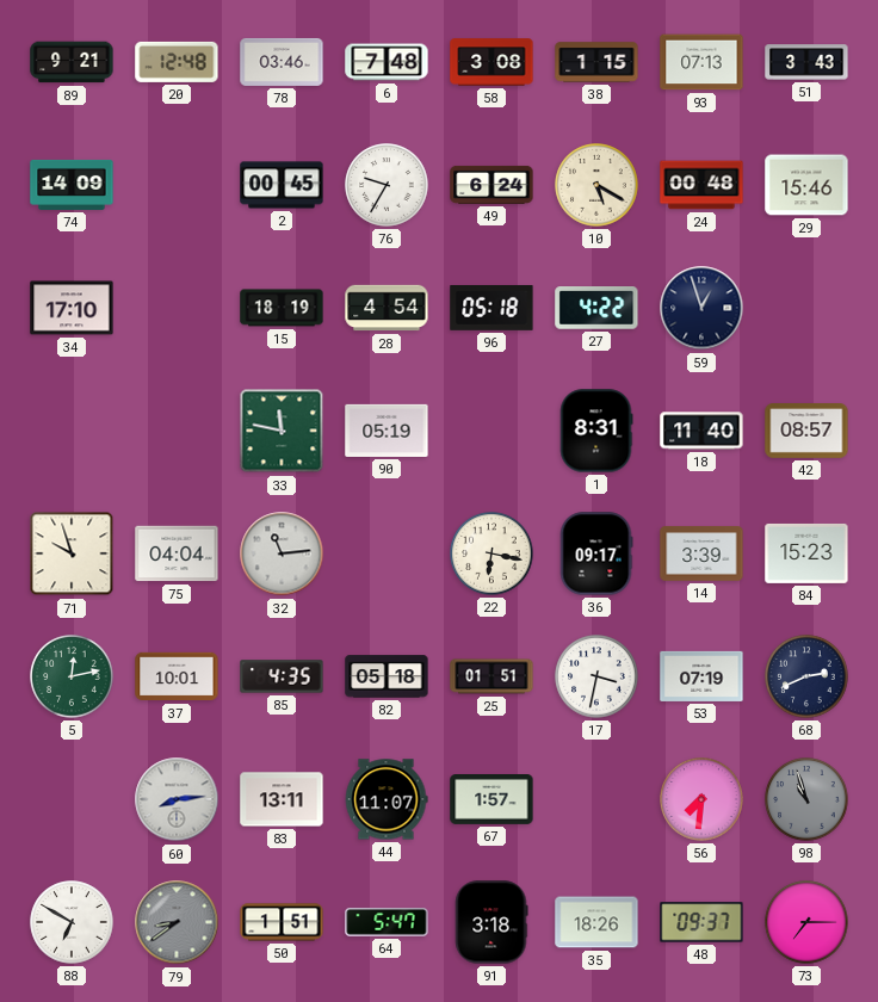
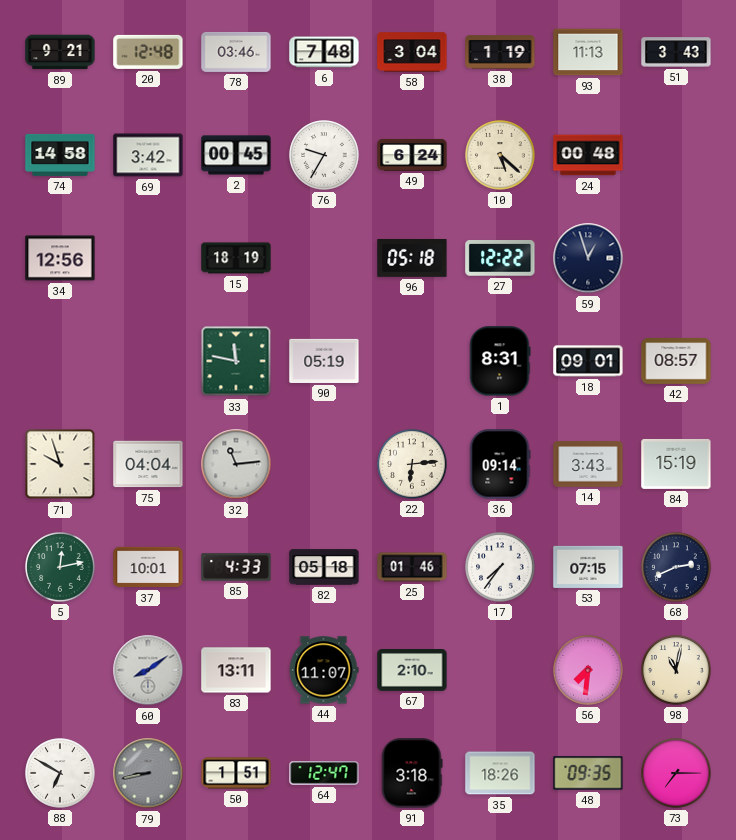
58: 3:08 -> 3:04 (412, 52)
38: 1:15 -> 1:19 (500, 52)
93: 07:13 -> 11:13 (588, 52)
74: 14:09 -> 14:58 (60, 155)
69: none -> 3:42 (148, 155)
10: 5:20 -> 5:22 (500, 155)
29: 15:46 -> none (806, 185)
34: 17:10 -> 12:56 (60, 258)
28: 4:54 -> none (387, 308)
27: 4:22 -> 12:22 (500, 259)
18: 11:40 -> 09:01 (588, 361)
22: 6:17 -> 6:14 (412, 464)
36: 09:17 -> 09:14 (500, 464)
14: 3:39 -> 3:43 (588, 464)
84: 15:23 -> 15:19 (676, 464)
85: 4:35 -> 4:33 (236, 567)
25: 01:51 -> 01:46 (412, 567)
17: 3:32 -> 7:36 (500, 567)
53: 07:19 -> 07:15 (588, 567)
60: 8:14 -> 8:09 (148, 670)
67: 1:57 -> 2:10 (412, 671)
98: 10:57 -> 11:02 (676, 670)
98 dial: grey -> cream (676, 670)
79: 8:39 -> 8:43 (148, 773)
64: 5:47 -> 12:47 (324, 773)
48: 09:37 -> 09:35 (588, 773)
